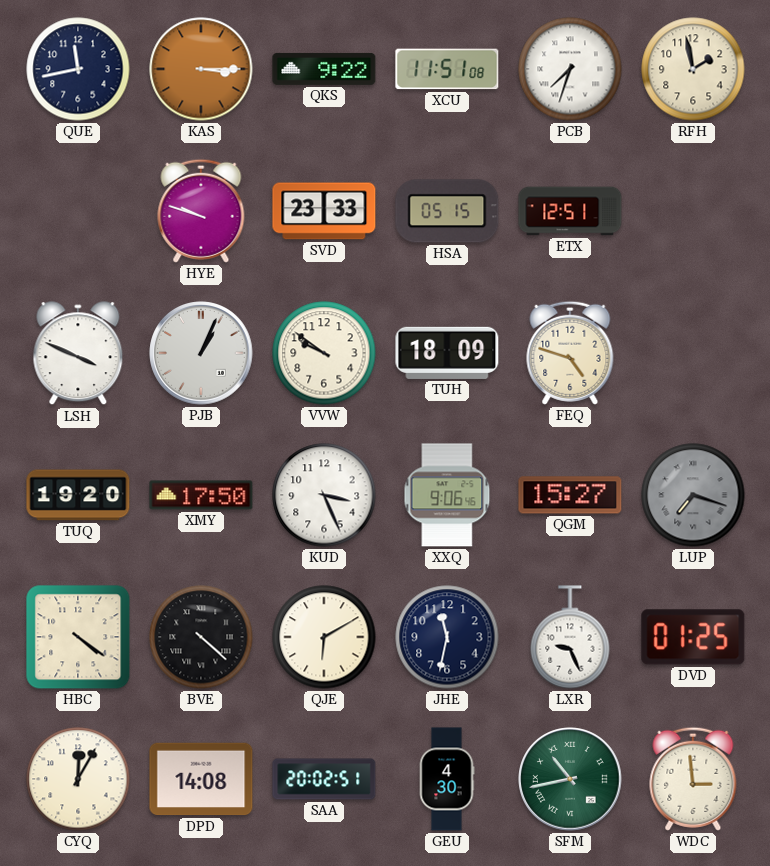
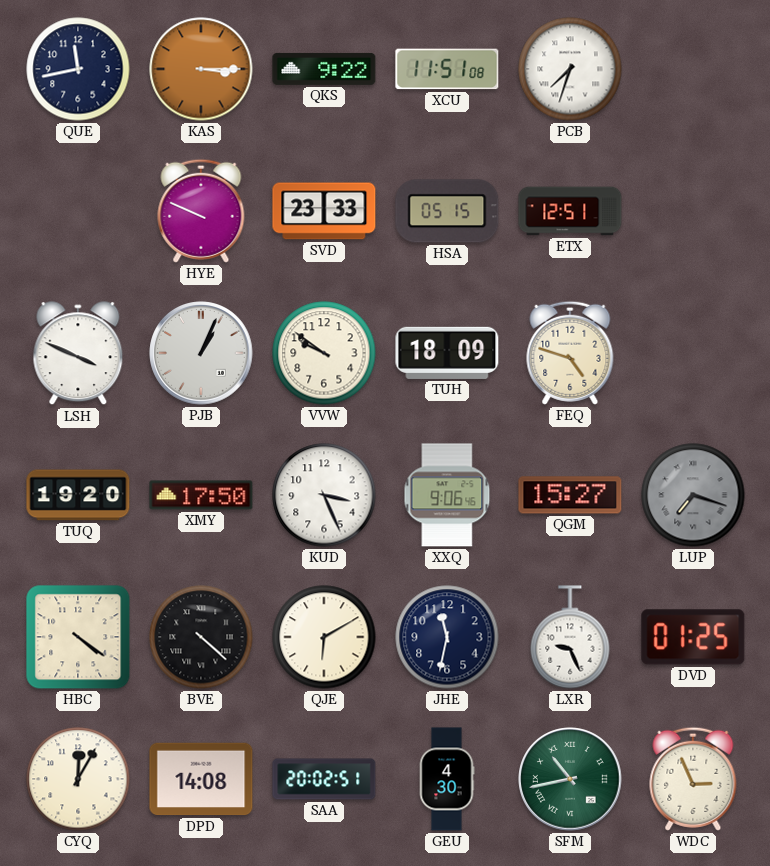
RFH: 1:58 -> none (693, 69)
HYE: 9:48 -> 9:49 (201, 211)
WDC: 2:59 -> 2:56 (693, 779)
